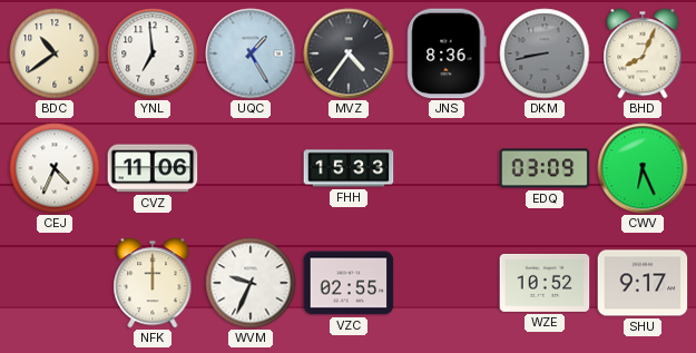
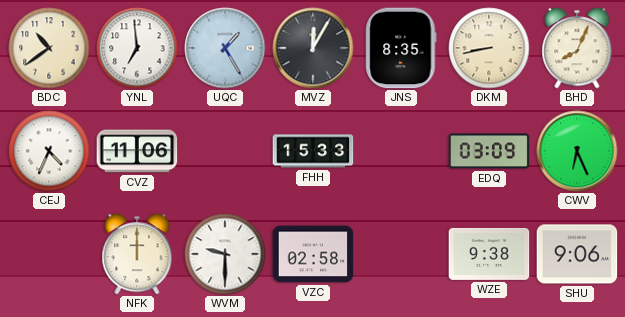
MVZ: 4:36 -> 12:05 (313, 48)
JNS: 8:36 -> 8:35 (401, 48)
DKM dial: grey -> cream (489, 48)
WVM: 9:34 -> 9:30 (225, 254)
VZC: 02:55 -> 02:58 (313, 254)
WZE: 10:52 -> 9:38 (489, 254)
SHU: 9:17 -> 9:06 (577, 254)
